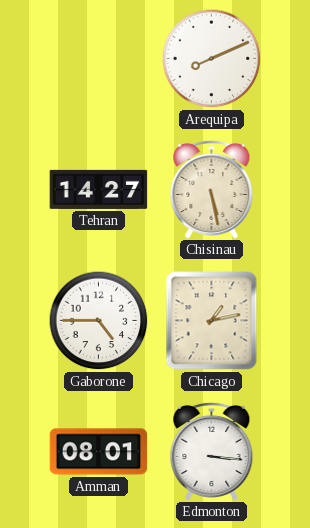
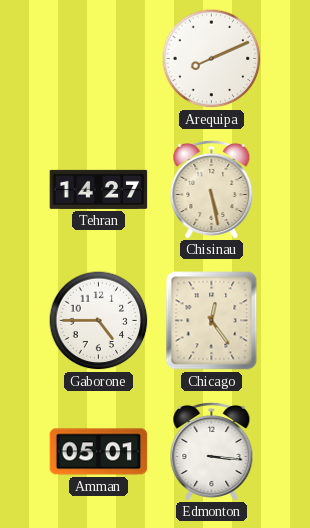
Chicago: 1:13 -> 12:24 (212, 321)
Amman: 08:01 -> 05:01 (99, 452)
